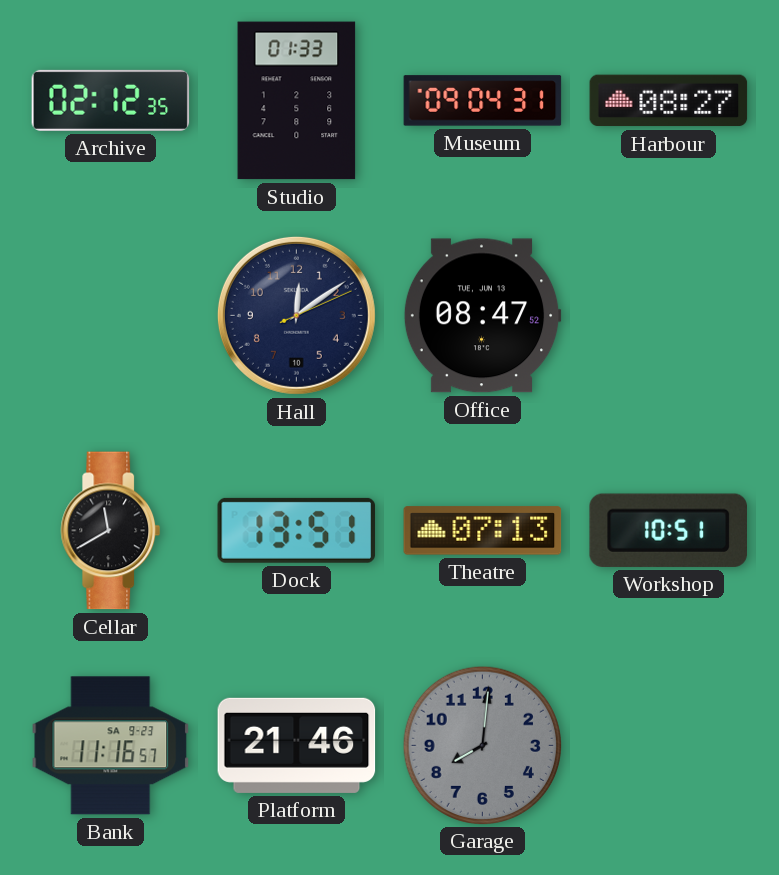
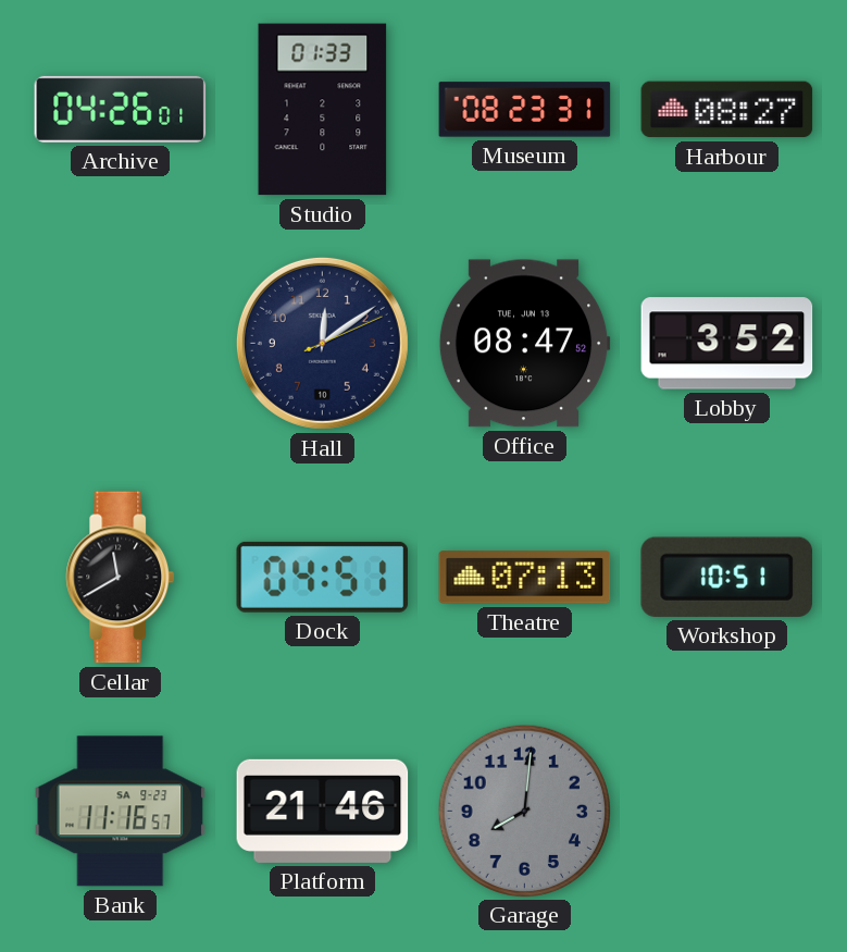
Archive: 02:12 -> 04:26 (121, 109)
Museum: 09:04 -> 08:23 (525, 110)
Lobby: none -> 3:52 (727, 344)
Dock: 13:51 -> 04:51 (323, 577)
